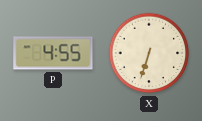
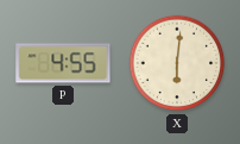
X: 6:33 -> 6:01 (177, 63)
